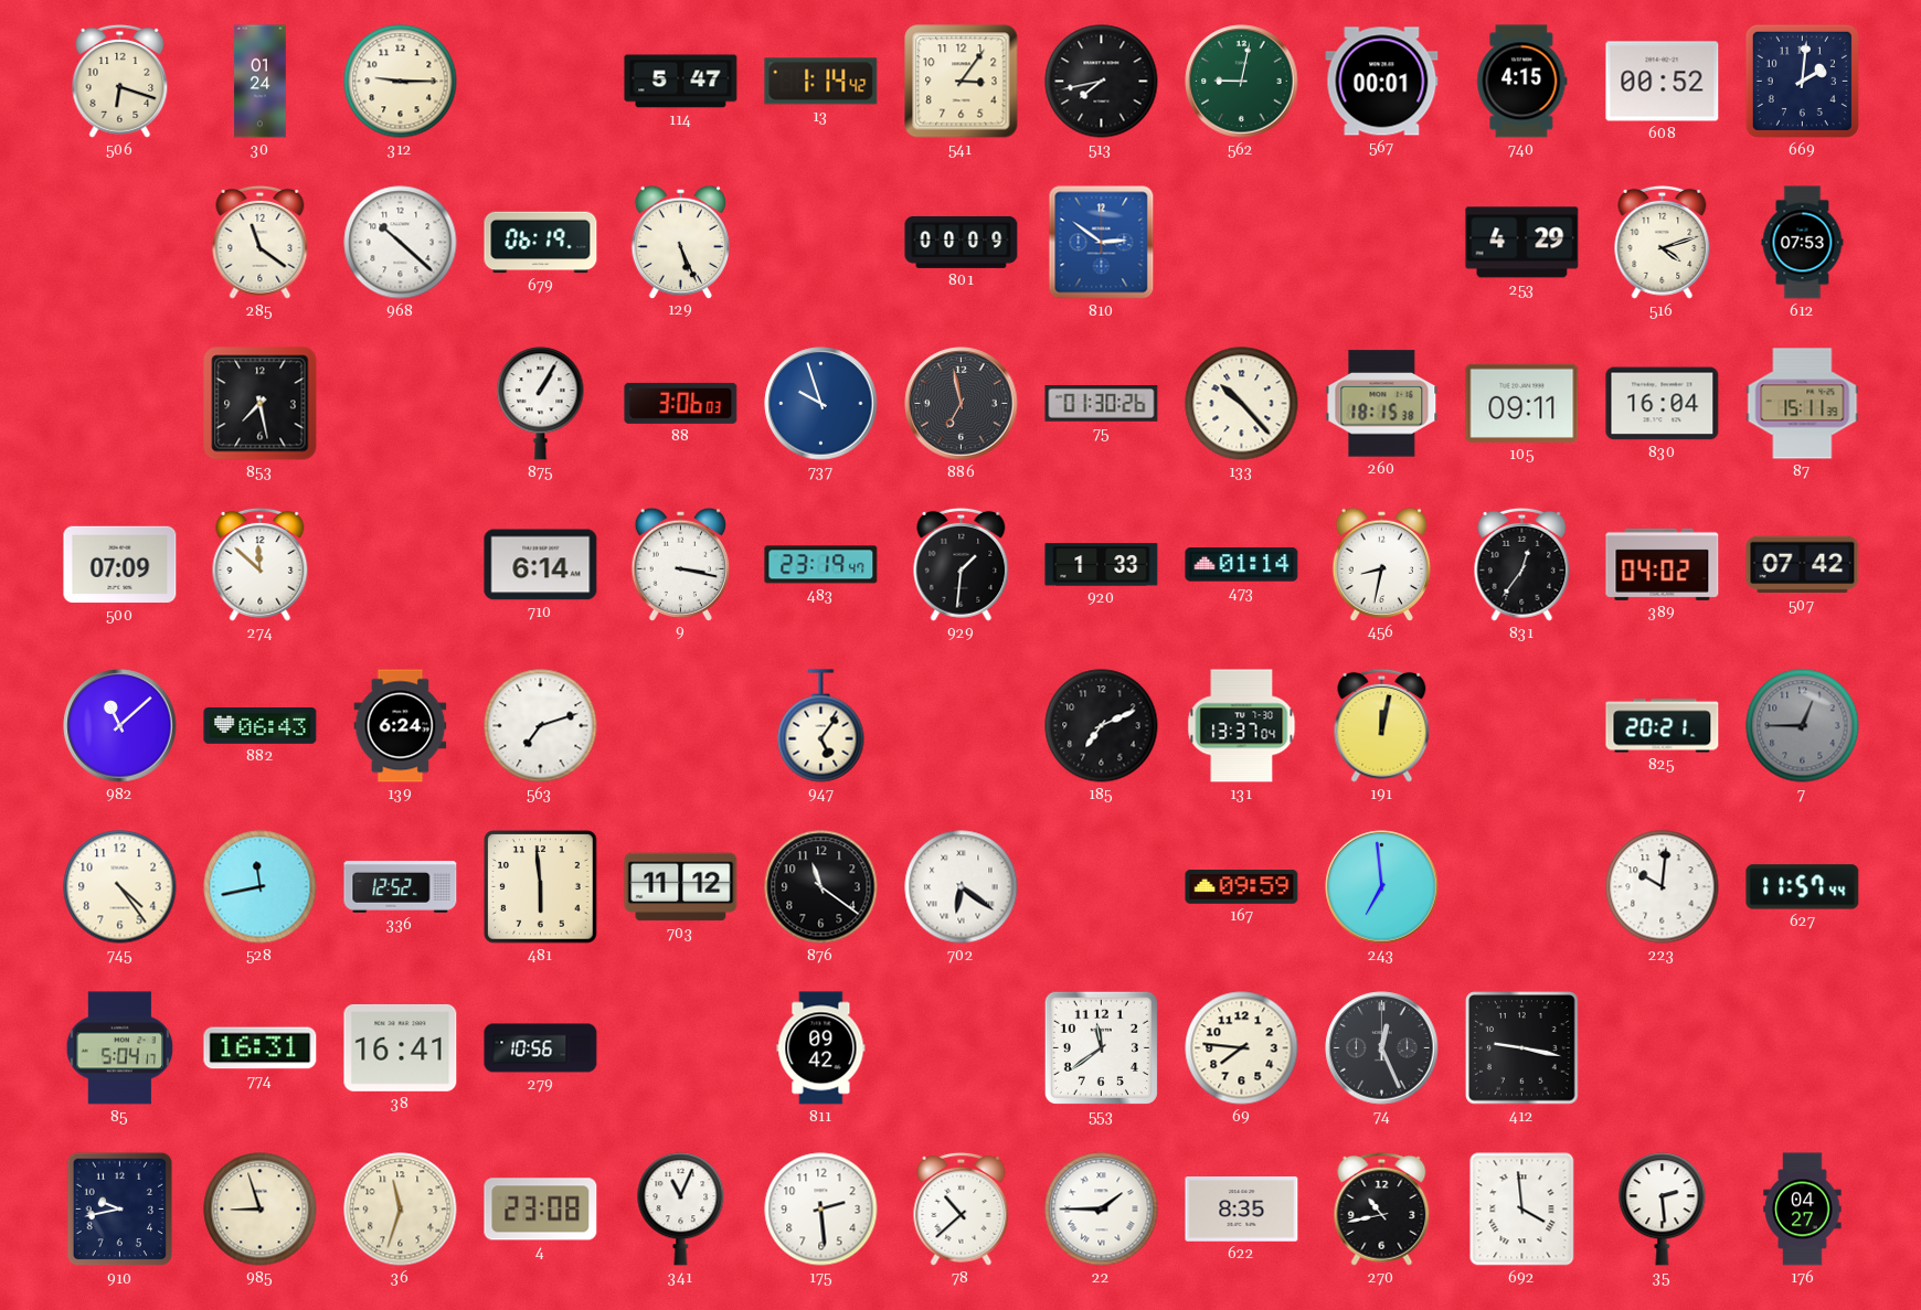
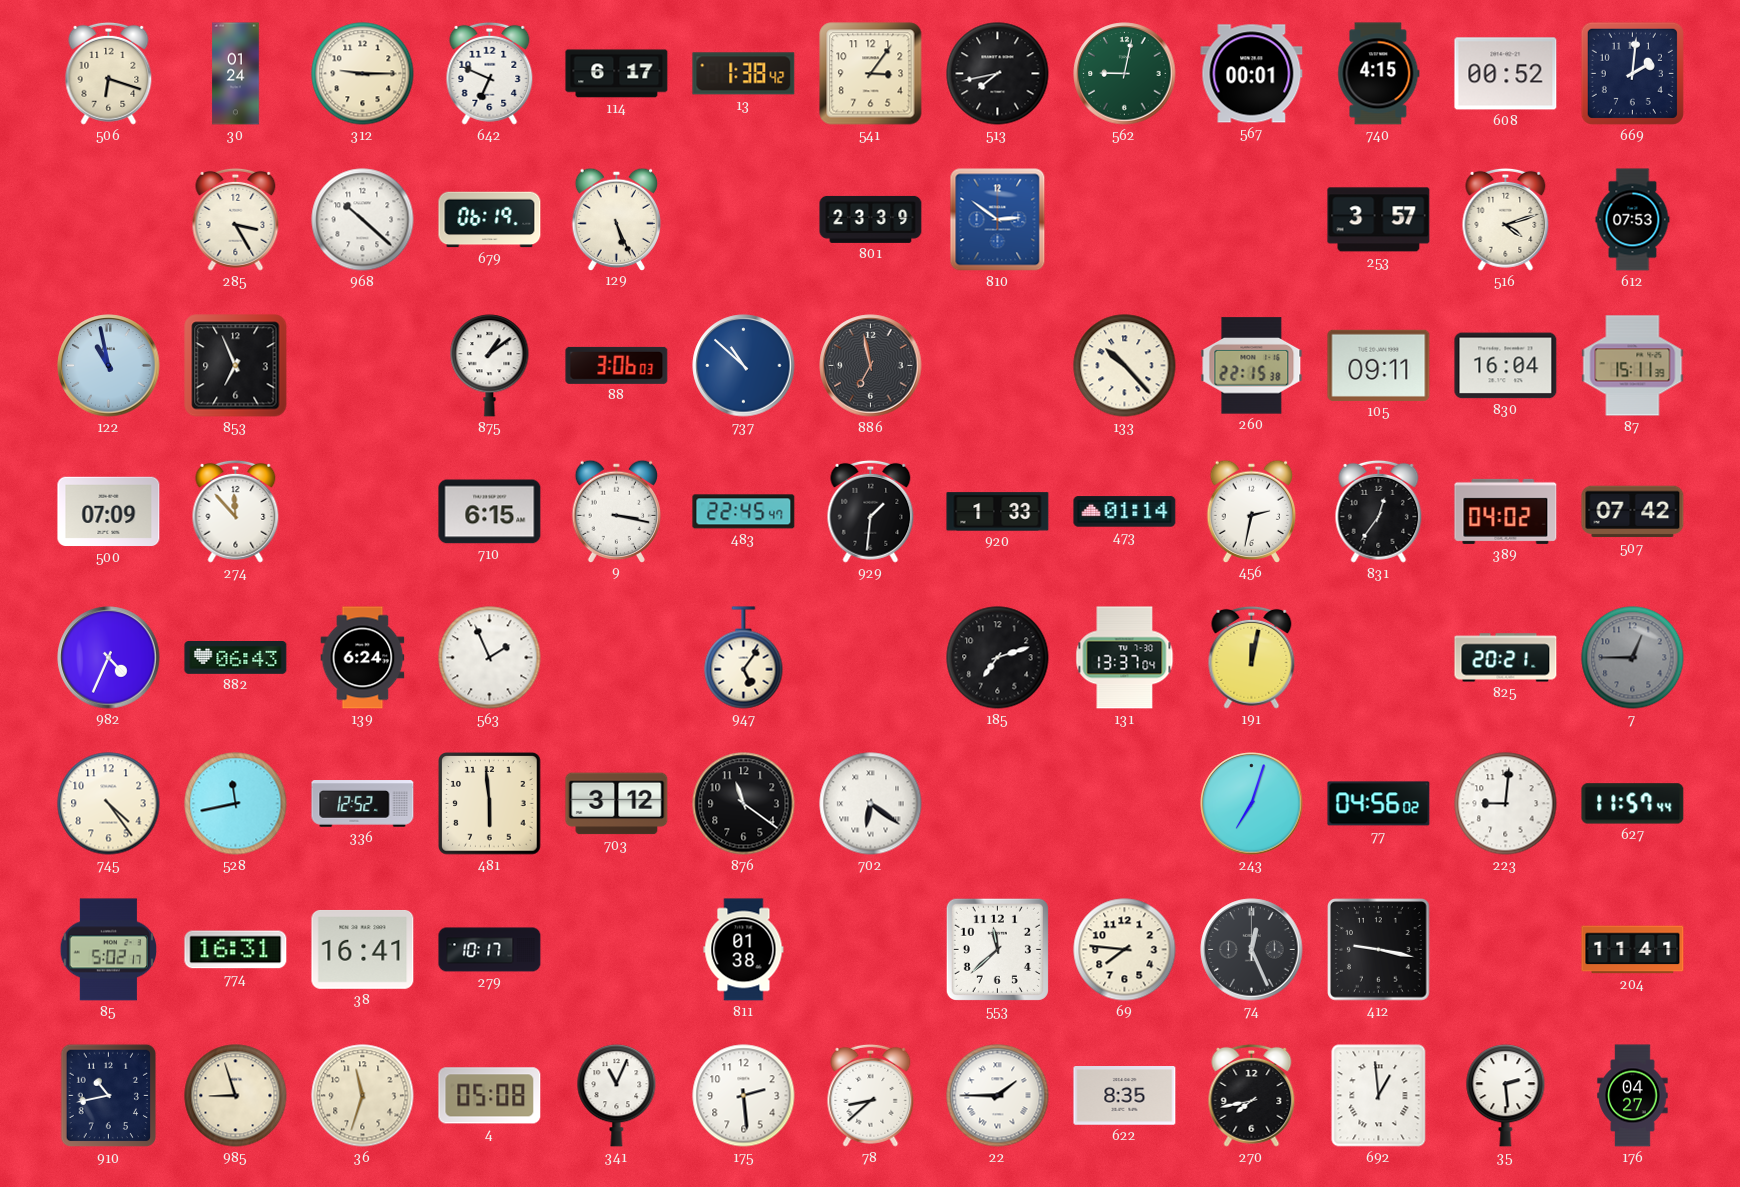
642: none -> 6:49 (490, 73)
114: 5:47 -> 6:17 (617, 74)
13: 1:14 -> 1:38 (744, 74)
285: 11:21 -> 3:25 (236, 219)
801: 00:09 -> 23:39 (871, 219)
253: 4:29 -> 3:57 (1379, 220)
122: none -> 10:58 (109, 366)
853: 7:28 -> 6:56 (236, 366)
875: 1:05 -> 1:09 (490, 366)
737: 9:57 -> 10:52 (744, 366)
75: 01:30 -> none (1102, 404)
260: 18:15 -> 22:15 (1252, 366)
274: 11:52 -> 11:53 (236, 511)
710: 6:14 -> 6:15 (490, 512)
483: 23:19 -> 22:45 (744, 512)
456: 8:32 -> 2:32 (1252, 511)
982: 11:08 -> 4:34 (109, 658)
563: 7:12 -> 1:56 (490, 658)
185: 7:11 -> 7:12 (998, 658)
703: 11:12 -> 3:12 (617, 804)
167: 09:59 -> none (1242, 887)
243: 6:59 -> 7:03 (1252, 804)
77: none -> 04:56 (1379, 804)
223: 10:01 -> 9:01 (1506, 804)
85: 5:04 -> 5:02 (109, 950)
279: 10:56 -> 10:17 (490, 950)
811: 09:42 -> 01:38 (744, 950)
553: 11:39 -> 11:38 (997, 949)
204: none -> 11:41 (1633, 950)
910: 9:43 -> 10:43 (109, 1096)
4: 23:08 -> 05:08 (490, 1096)
78: 10:38 -> 8:38 (871, 1095)
270: 10:43 -> 7:43 (1252, 1095)
692: 3:59 -> 12:59 (1379, 1096)
